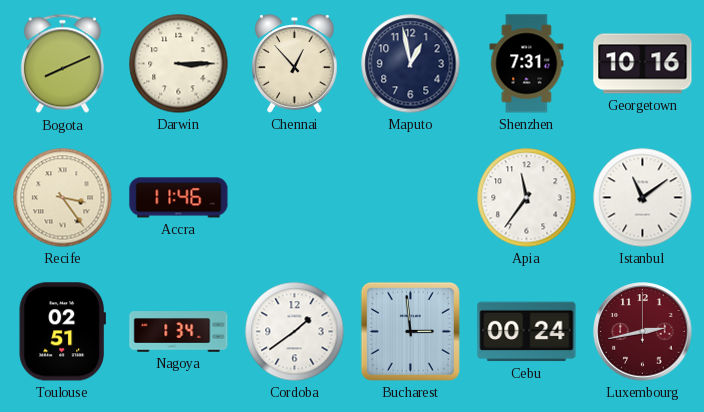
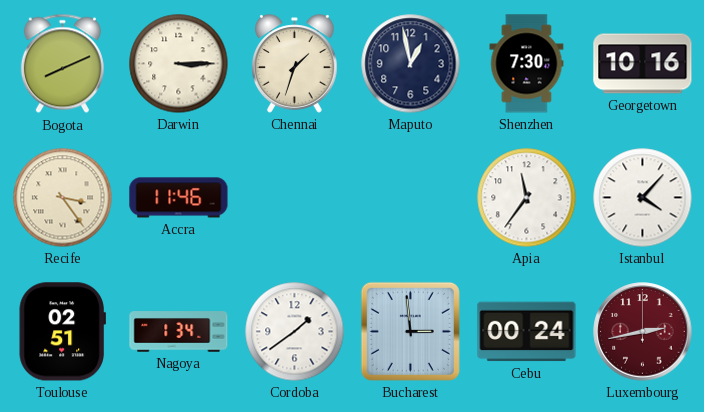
Chennai: 12:53 -> 1:33 (295, 64)
Shenzhen: 7:31 -> 7:30 (527, 64)
Istanbul: 11:09 -> 4:07 (643, 198)
